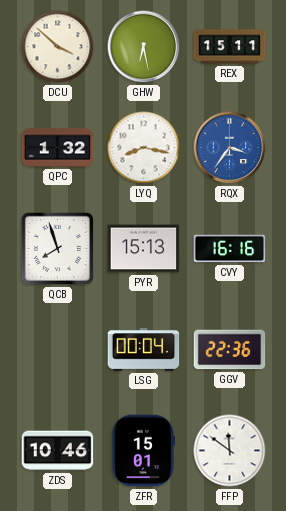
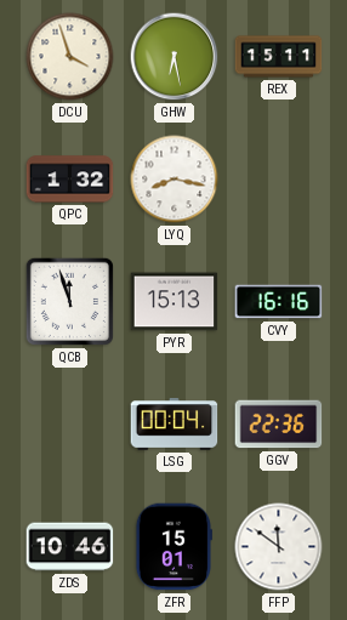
DCU: 3:52 -> 3:57 (70, 57)
RQX: 3:36 -> none (230, 148)
QCB: 7:57 -> 11:57 (69, 301)
